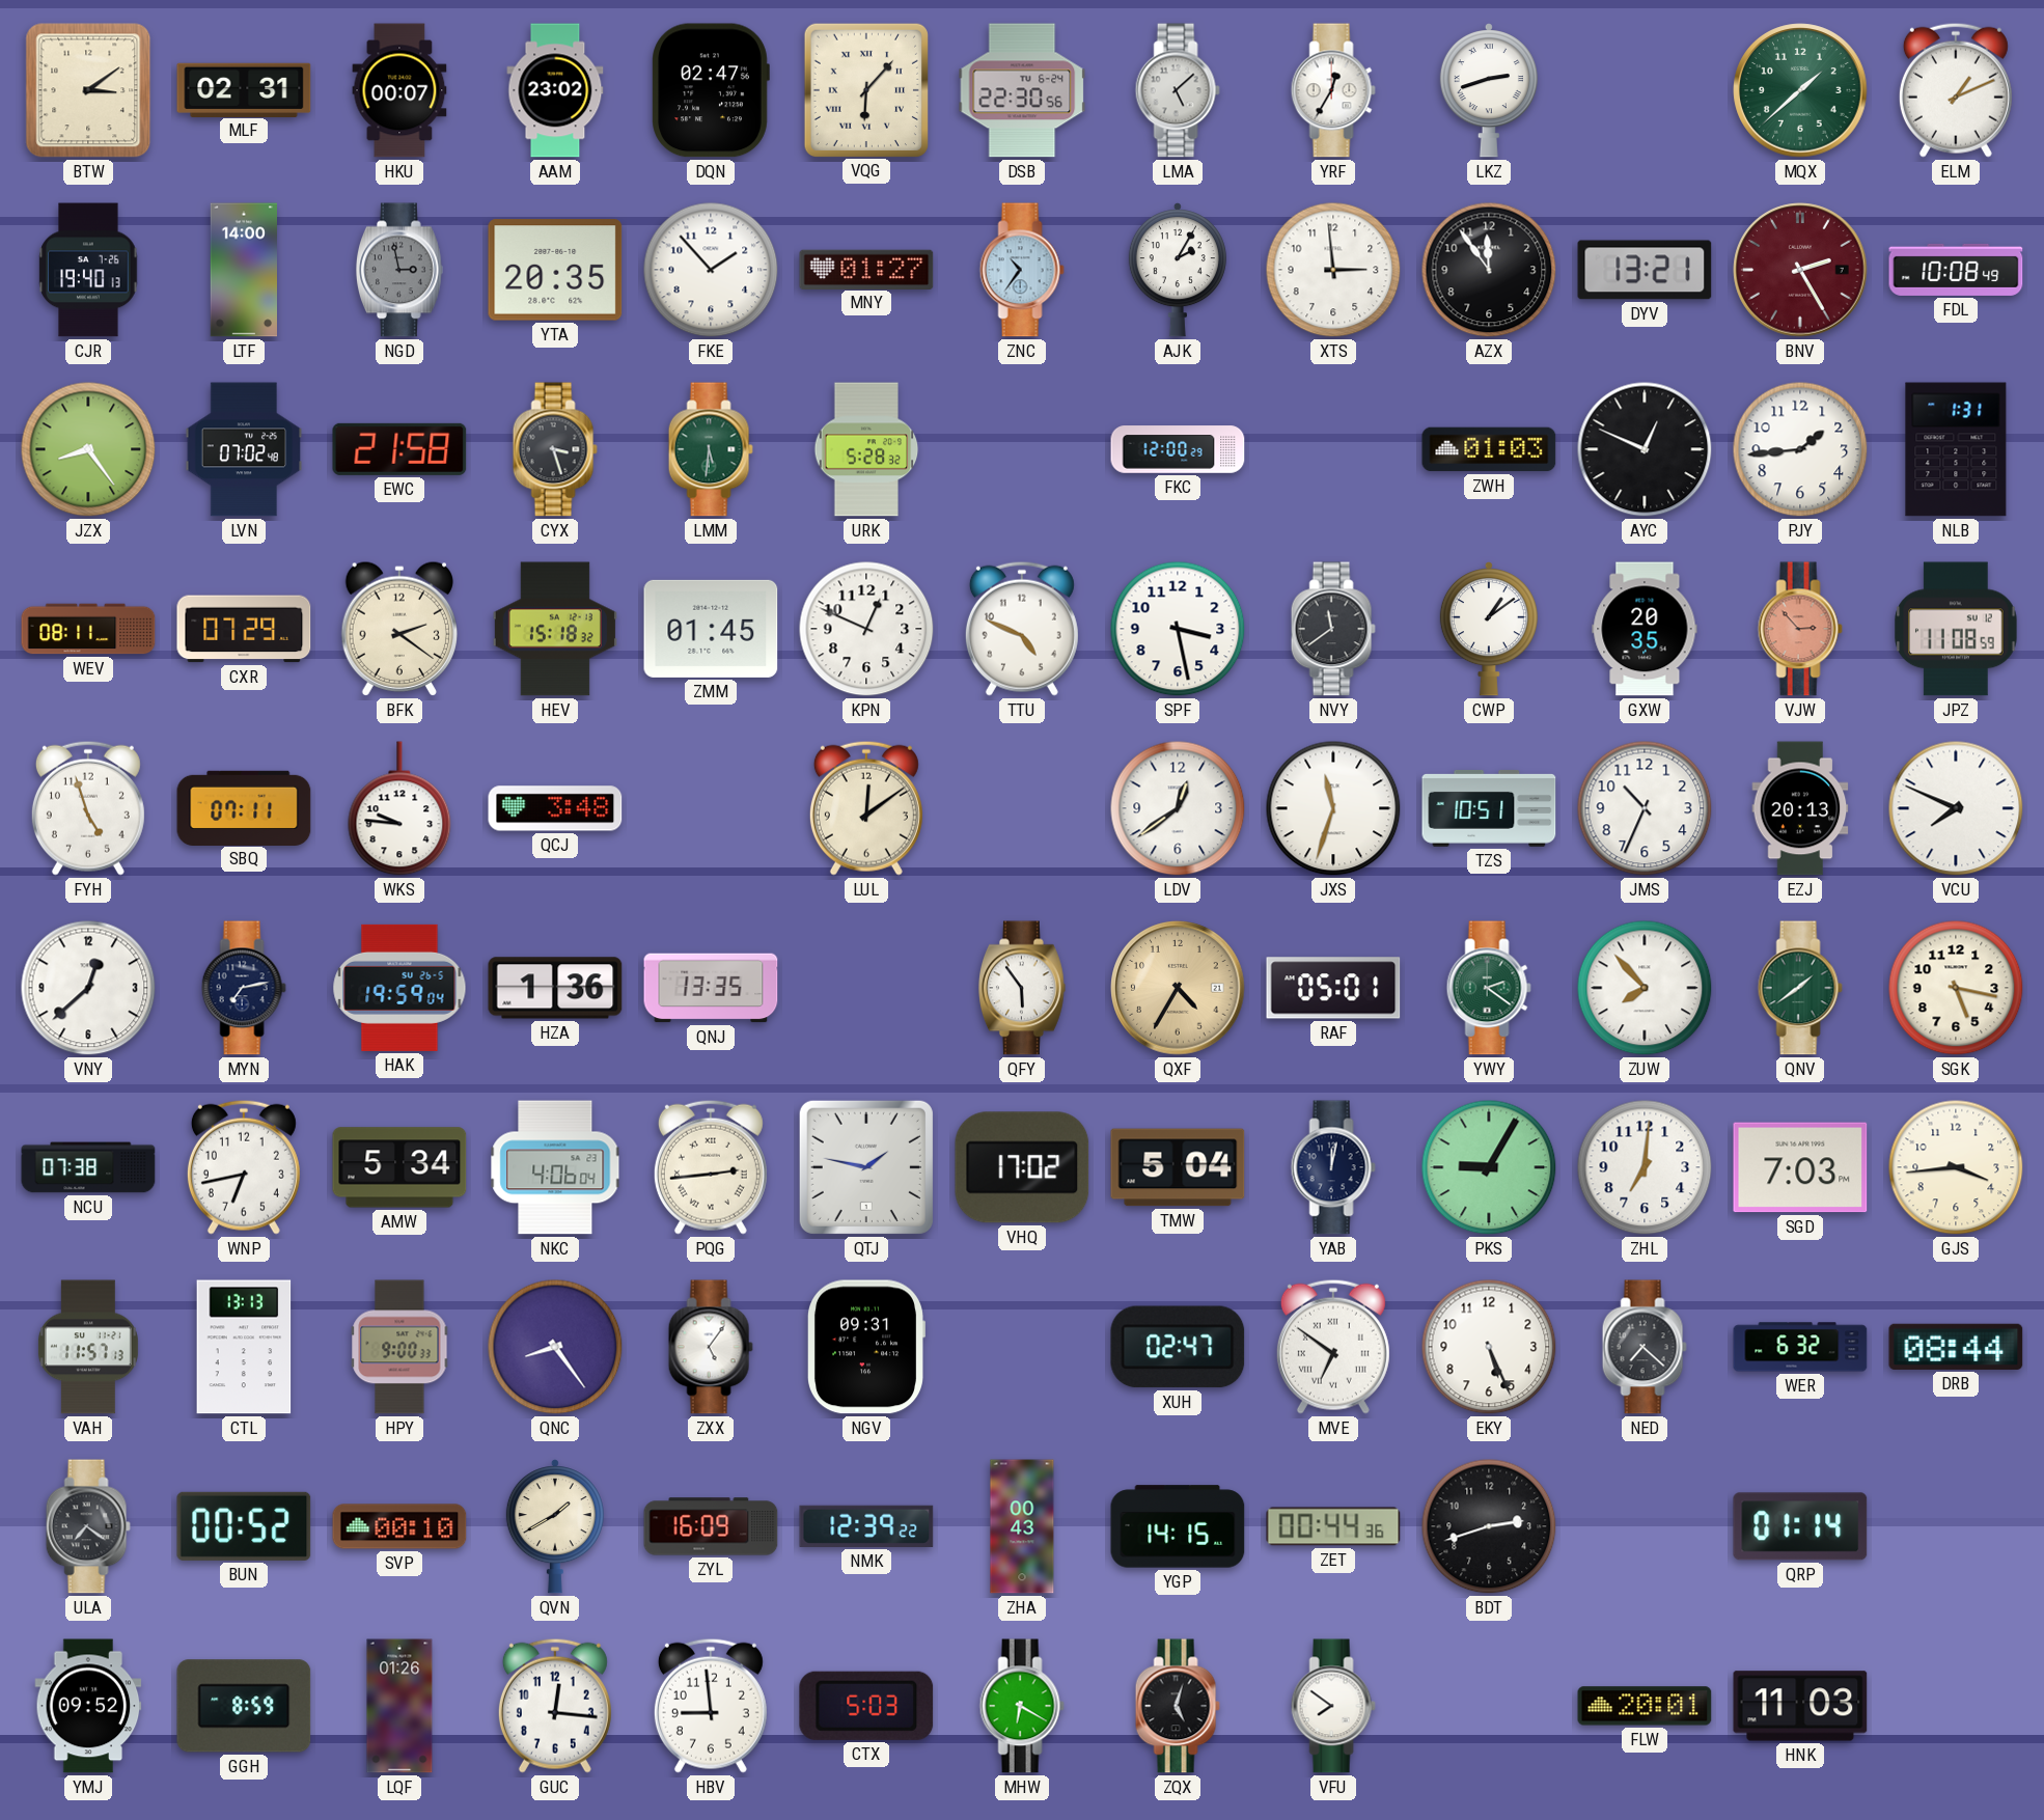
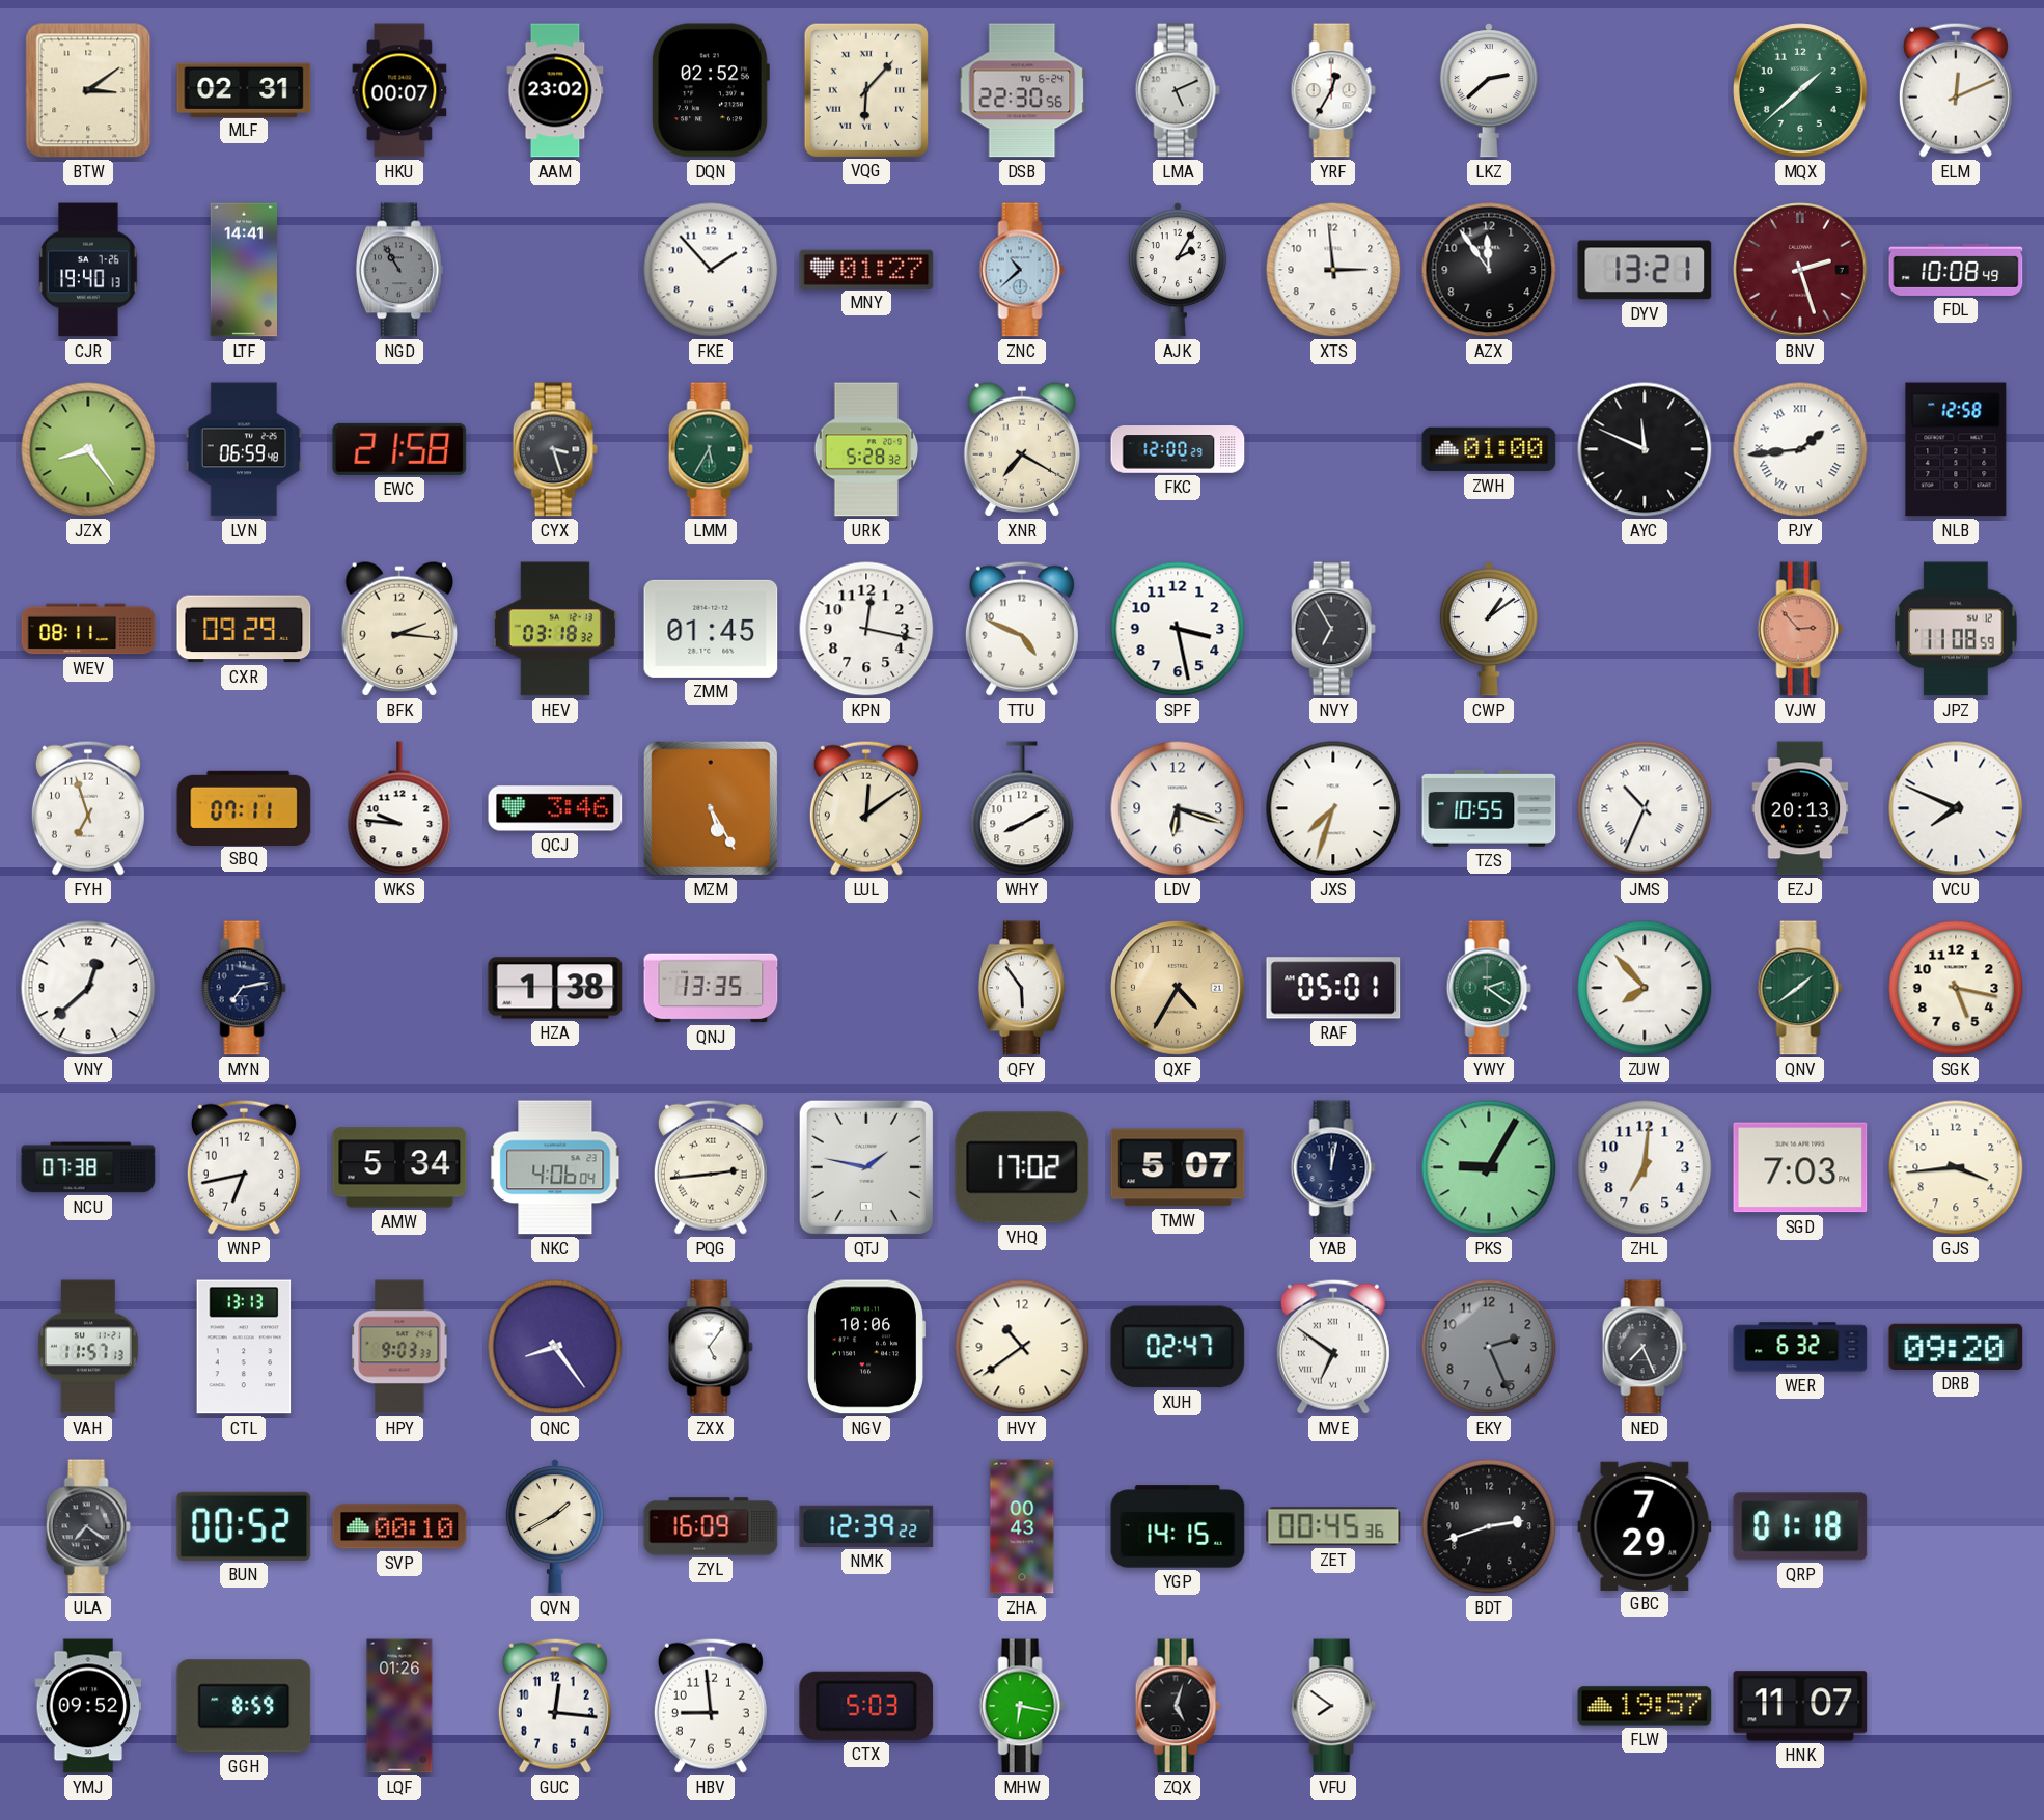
DQN: 02:47 -> 02:52 (711, 90)
LMA: 5:08 -> 5:11 (1178, 90)
LKZ: 2:42 -> 2:38 (1489, 91)
ELM: 1:11 -> 12:11 (1956, 90)
LTF: 14:00 -> 14:41 (243, 270)
NGD: 2:58 -> 10:55 (399, 270)
YTA: 20:35 -> none (555, 270)
ZNC: 10:36 -> 10:38 (1022, 270)
BNV: 2:25 -> 2:27 (1800, 270)
LVN: 07:02 -> 06:59 (244, 449)
LMM: 5:31 -> 5:35 (711, 449)
XNR: none -> 7:20 (1021, 449)
ZWH: 01:03 -> 01:00 (1489, 449)
AYC: 12:49 -> 11:49 (1645, 449)
PJY numerals: Arabic -> Roman (1800, 449)
NLB: 1:31 -> 12:58 (1956, 449)
CXR: 07:29 -> 09:29 (244, 629)
BFK: 2:21 -> 2:16 (398, 629)
HEV: 15:18 -> 03:18 (555, 629)
KPN: 12:49 -> 12:17 (866, 629)
NVY: 11:39 -> 6:55 (1333, 629)
GXW: 20:35 -> none (1645, 629)
FYH: 4:57 -> 6:57 (88, 808)
QCJ: 3:48 -> 3:46 (555, 808)
MZM: none -> 5:25 (711, 808)
WHY: none -> 8:10 (1022, 808)
LDV: 12:39 -> 6:18 (1178, 808)
JXS: 11:33 -> 7:33 (1333, 808)
TZS: 10:51 -> 10:55 (1489, 808)
JMS numerals: Arabic -> Roman (1645, 808)
HAK: 19:59 -> none (399, 988)
HZA: 1:36 -> 1:38 (555, 988)
TMW: 5:04 -> 5:07 (1178, 1167)
HPY: 9:00 -> 9:03 (399, 1347)
NGV: 09:31 -> 10:06 (865, 1347)
HVY: none -> 10:39 (1022, 1347)
EKY: 5:26 -> 2:26 (1489, 1347)
EKY dial: white -> grey (1489, 1347)
NED: 7:22 -> 7:26 (1645, 1347)
DRB: 08:44 -> 09:20 (1956, 1347)
ZET: 00:44 -> 00:45 (1333, 1526)
GBC: none -> 7:29 (1645, 1525)
QRP: 01:14 -> 01:18 (1800, 1526)
MHW: 6:20 -> 6:17 (1022, 1706)
FLW: 20:01 -> 19:57 (1645, 1706)
HNK: 11:03 -> 11:07 (1800, 1706)
